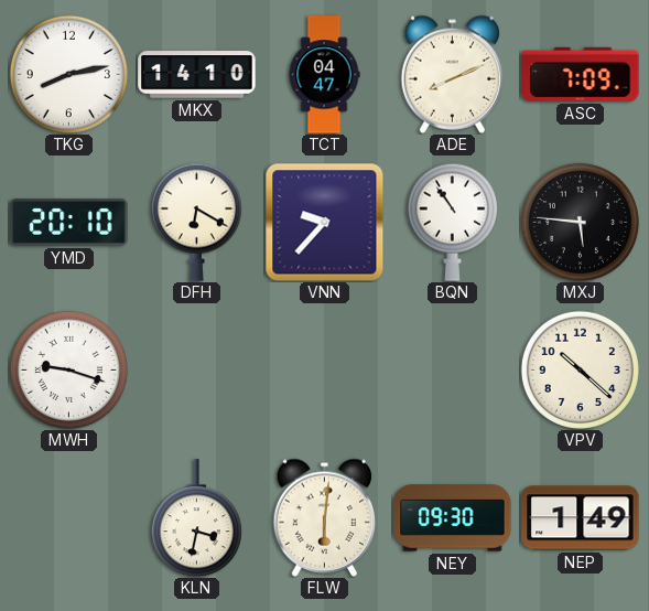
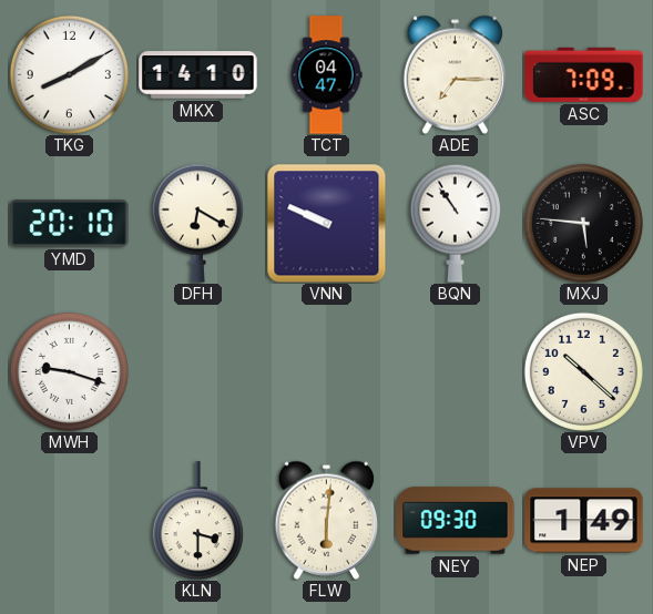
TKG: 8:13 -> 8:10 (69, 74)
ADE: 8:11 -> 7:15 (456, 74)
VNN: 9:37 -> 9:49 (326, 223)
KLN: 3:32 -> 3:30 (197, 521)
